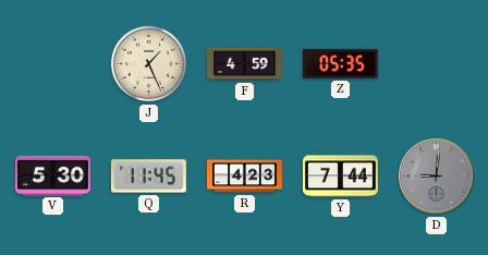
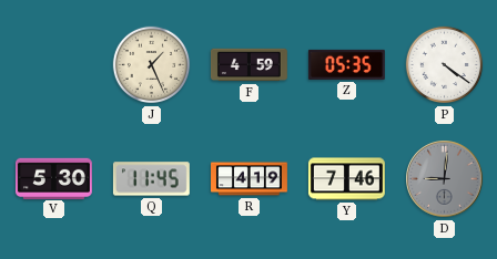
P: none -> 4:21 (445, 65)
R: 4:23 -> 4:19 (250, 179)
Y: 7:44 -> 7:46 (346, 179)
